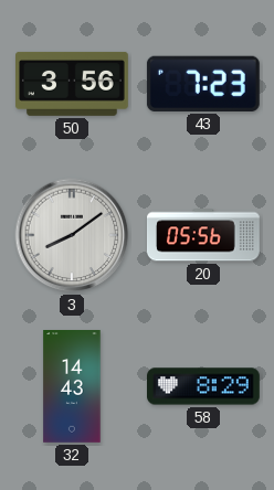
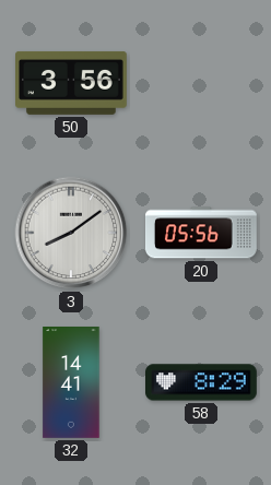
43: 7:23 -> none (203, 84)
32: 14:43 -> 14:41 (71, 383)
